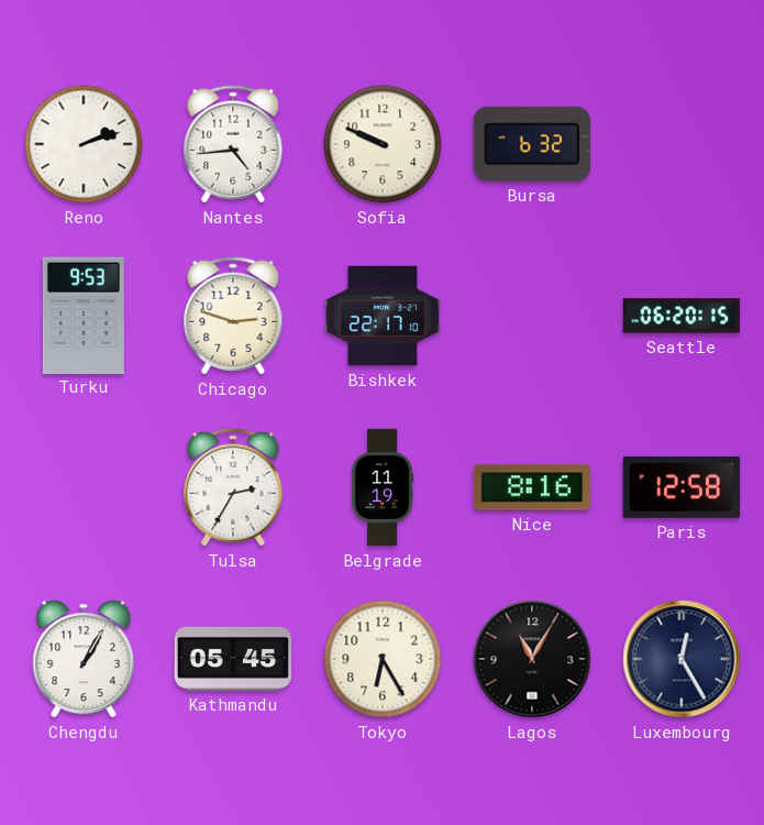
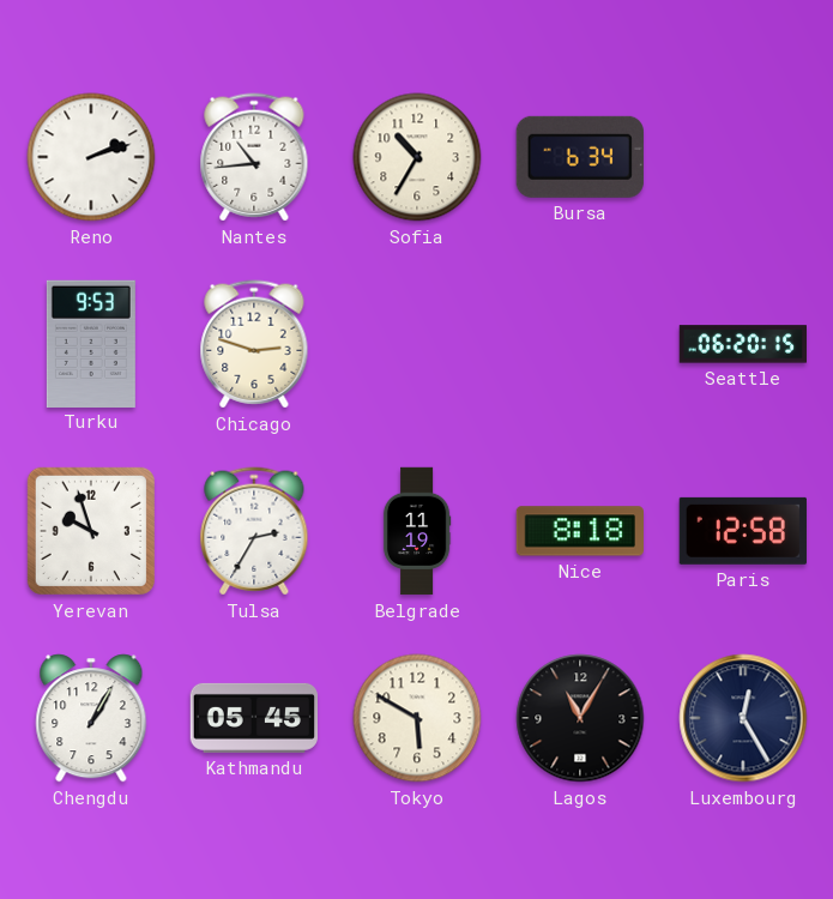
Nantes: 4:44 -> 10:44 (254, 157)
Sofia: 9:49 -> 10:35 (417, 157)
Bursa: 6:32 -> 6:34 (580, 157)
Bishkek: 22:17 -> none (381, 316)
Yerevan: none -> 9:57 (91, 531)
Nice: 8:16 -> 8:18 (579, 531)
Tokyo: 6:25 -> 5:50 (417, 718)
